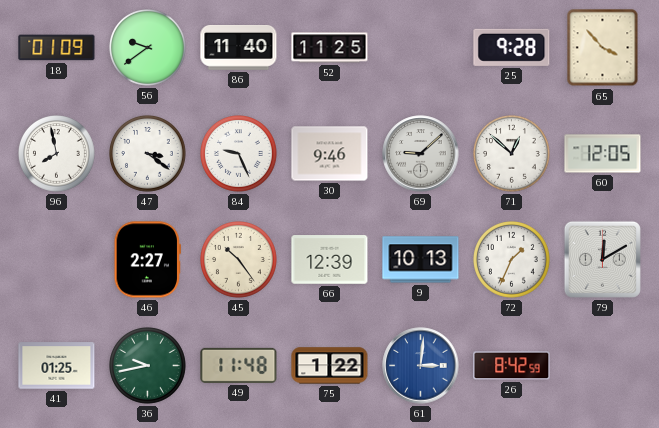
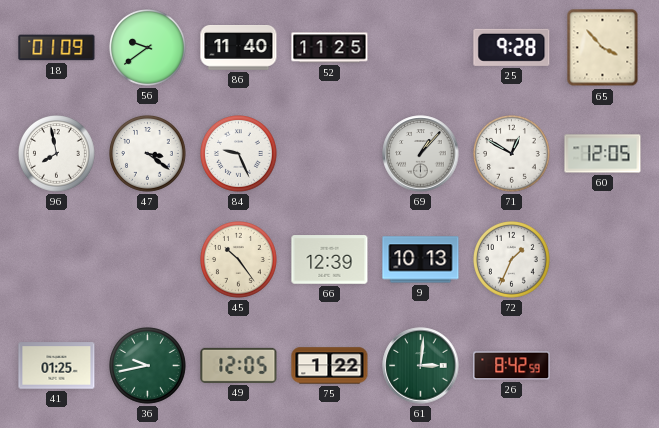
30: 9:46 -> none (330, 154)
69: 9:08 -> 1:07 (421, 154)
71: 12:52 -> 12:50 (512, 154)
46: 2:27 -> none (147, 260)
79: 12:10 -> none (602, 259)
49: 11:48 -> 12:05 (239, 365)
61 dial: blue -> green (421, 366)
